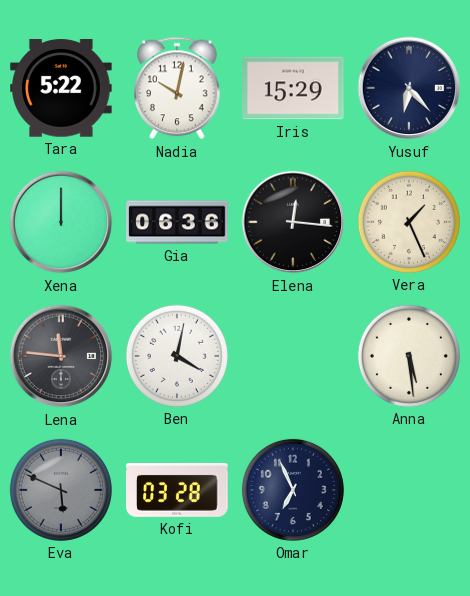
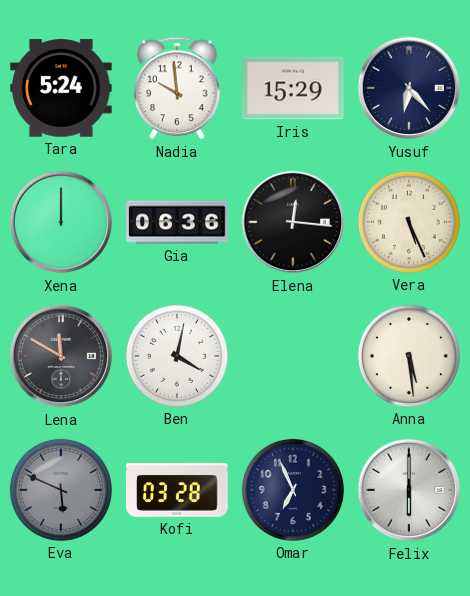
Tara: 5:22 -> 5:24 (62, 88)
Nadia: 10:02 -> 9:59 (177, 88)
Vera: 1:26 -> 5:26 (409, 222)
Lena: 11:46 -> 11:50 (61, 356)
Felix: none -> 6:00 (409, 490)
